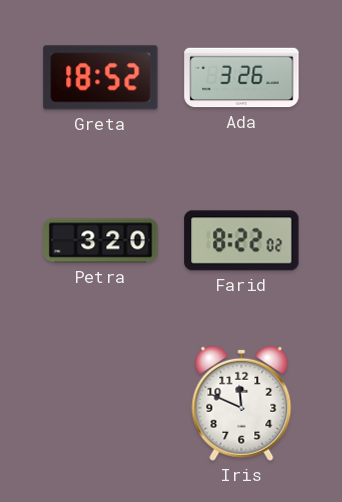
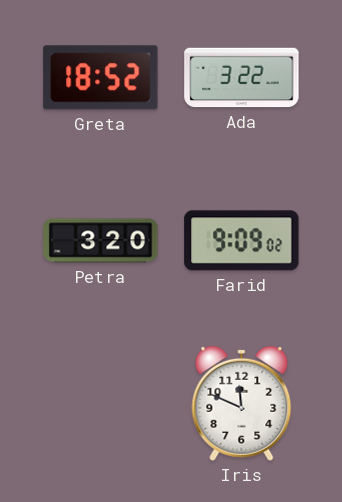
Ada: 3:26 -> 3:22 (242, 78)
Farid: 8:22 -> 9:09 (242, 241)
